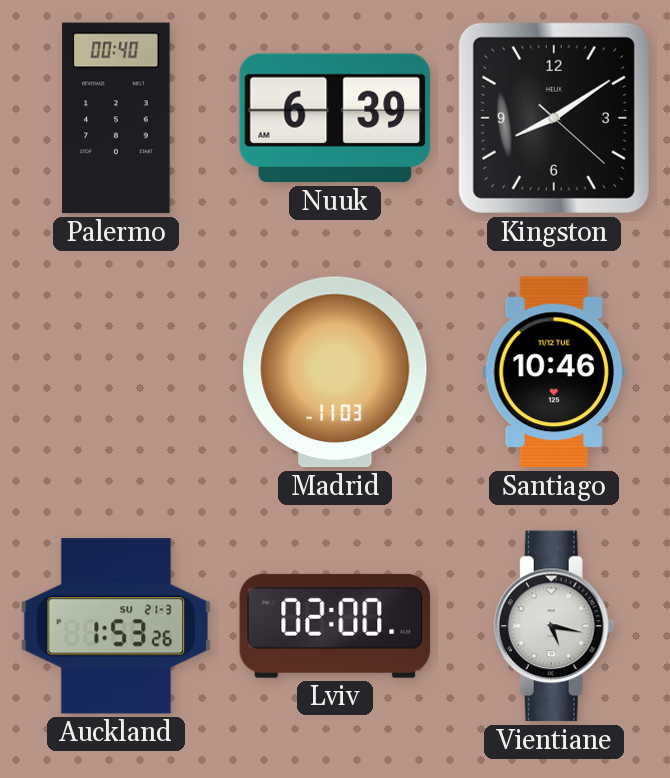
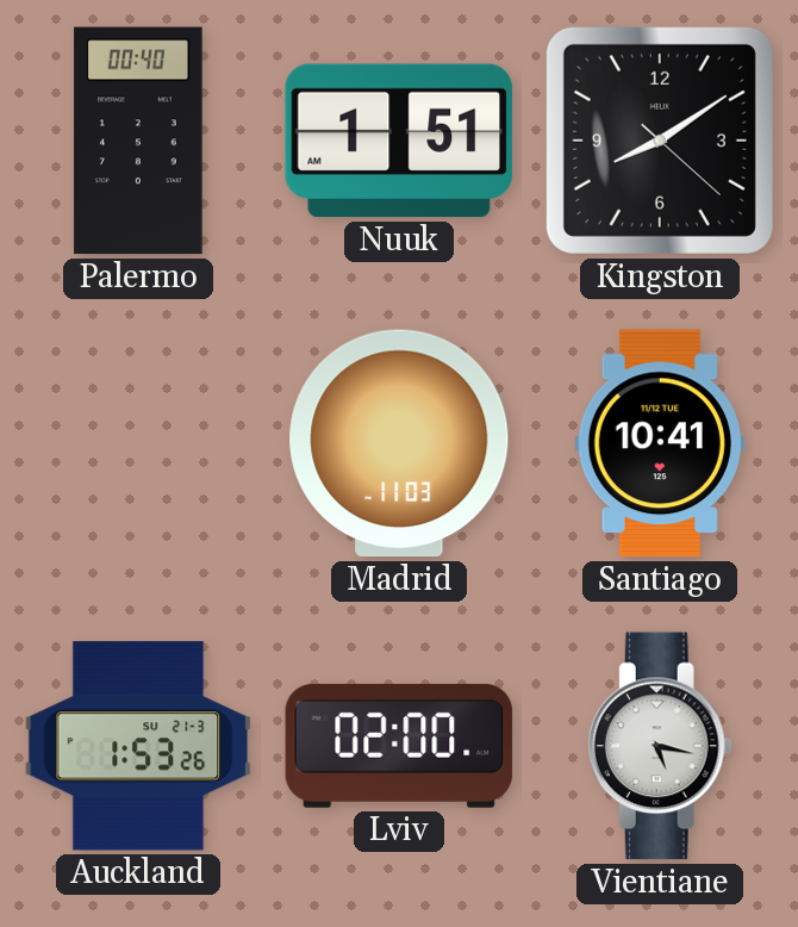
Nuuk: 6:39 -> 1:51 (399, 141)
Santiago: 10:46 -> 10:41 (660, 443)
